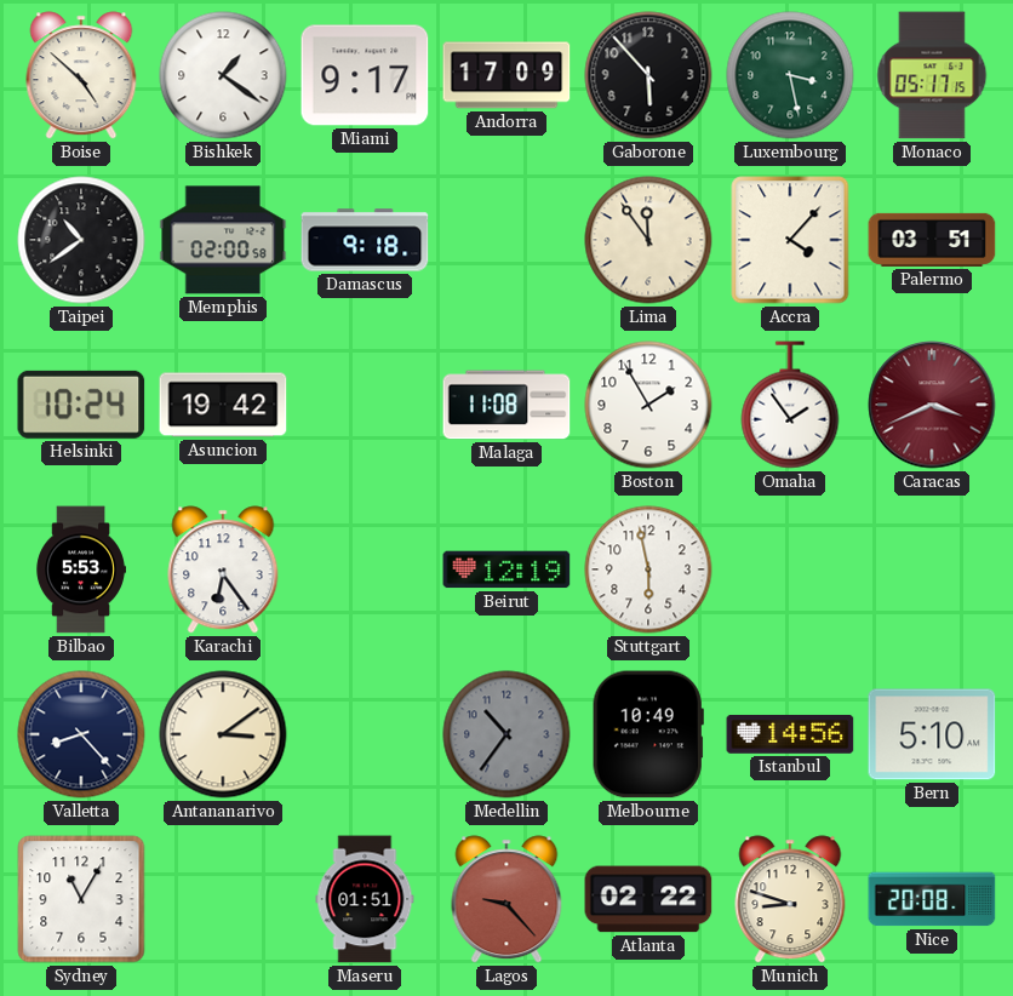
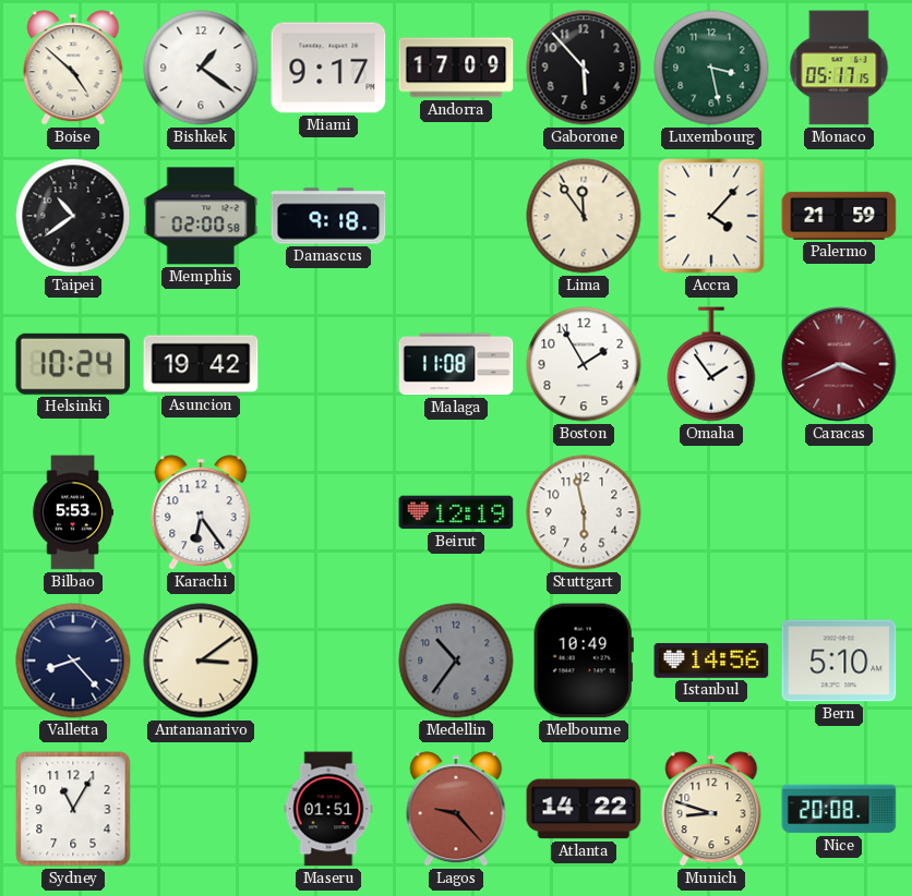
Palermo: 03:51 -> 21:59 (839, 216)
Atlanta: 02:22 -> 14:22 (584, 809)
